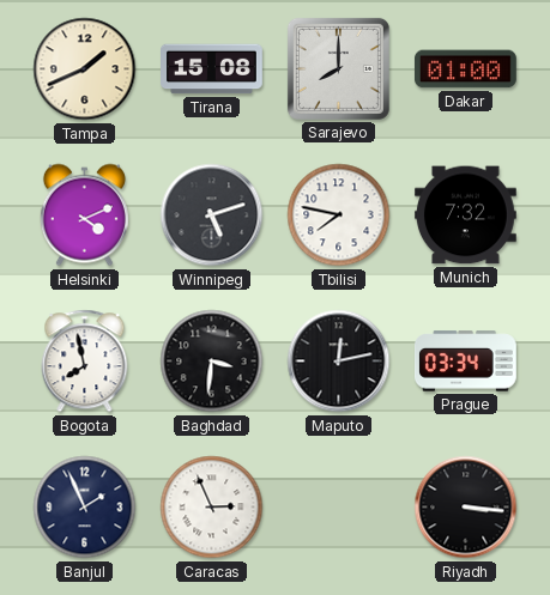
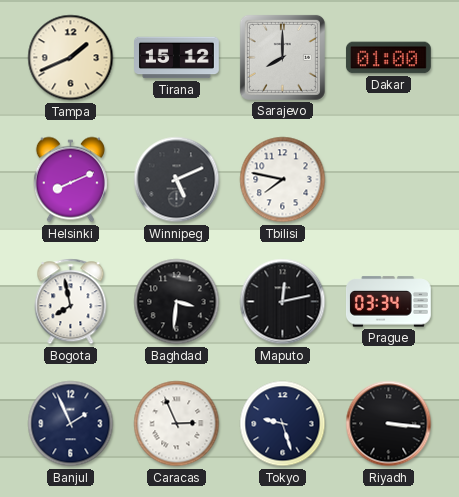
Tirana: 15:08 -> 15:12 (177, 58)
Helsinki: 4:11 -> 8:11 (70, 180)
Winnipeg: 5:12 -> 5:11 (177, 180)
Munich: 7:32 -> none (465, 215)
Tokyo: none -> 9:27 (283, 424)
